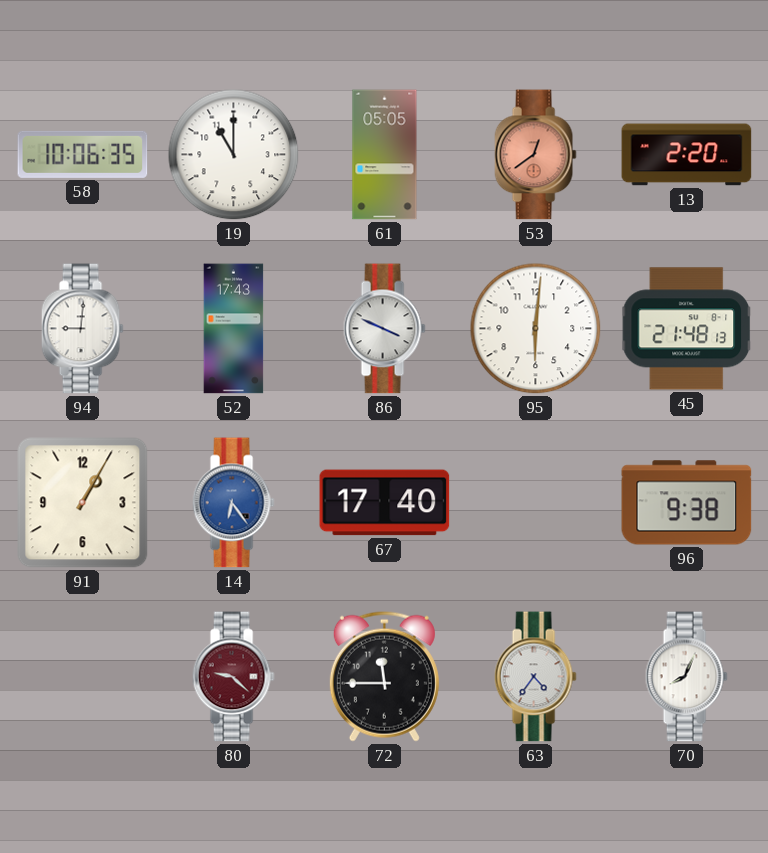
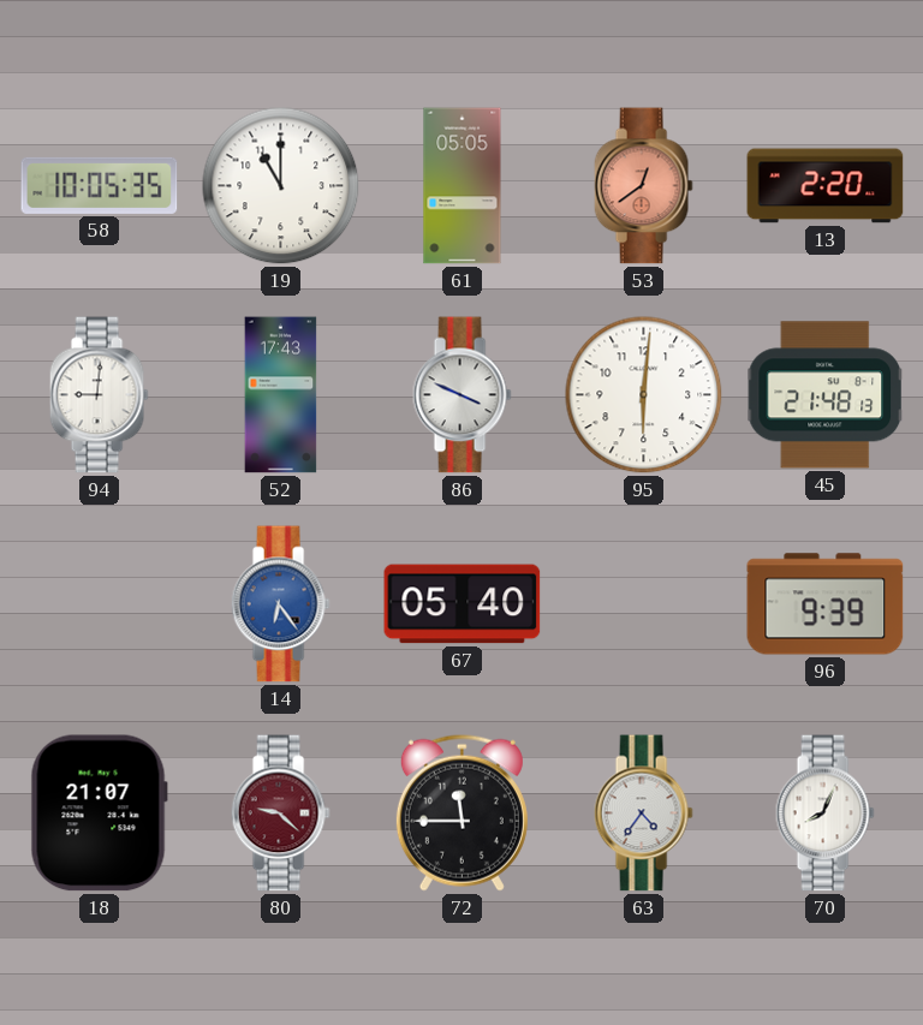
58: 10:06 -> 10:05 (100, 185)
91: 1:05 -> none (83, 503)
67: 17:40 -> 05:40 (463, 604)
96: 9:38 -> 9:39 (826, 604)
18: none -> 21:07 (99, 814)
